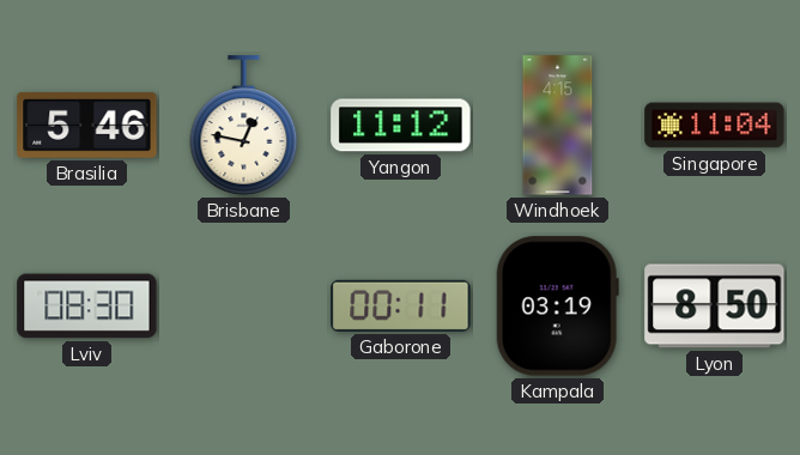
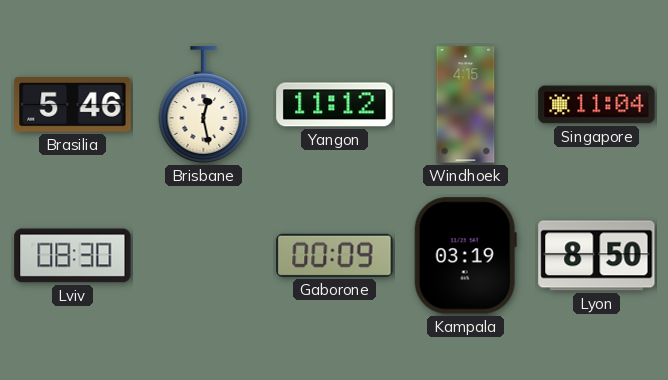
Brisbane: 12:47 -> 12:28 (204, 105)
Gaborone: 00:11 -> 00:09 (335, 255)
